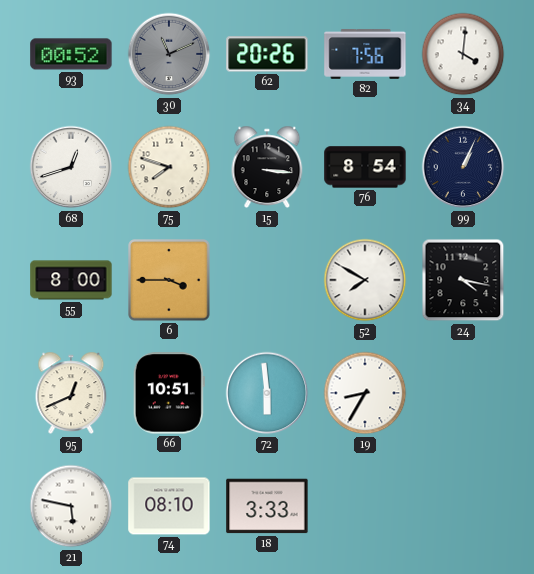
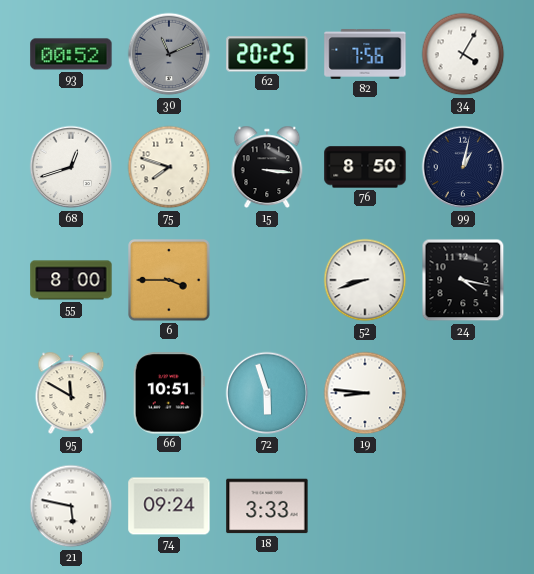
62: 20:26 -> 20:25 (267, 54)
34: 4:01 -> 4:05 (463, 54)
76: 8:54 -> 8:50 (365, 167)
99: 1:04 -> 1:02 (463, 167)
52: 7:50 -> 8:42 (365, 280)
95: 12:41 -> 11:50 (71, 393)
72: 5:59 -> 5:57 (267, 393)
19: 8:35 -> 8:46 (365, 393)
74: 08:10 -> 09:24 (169, 506)
